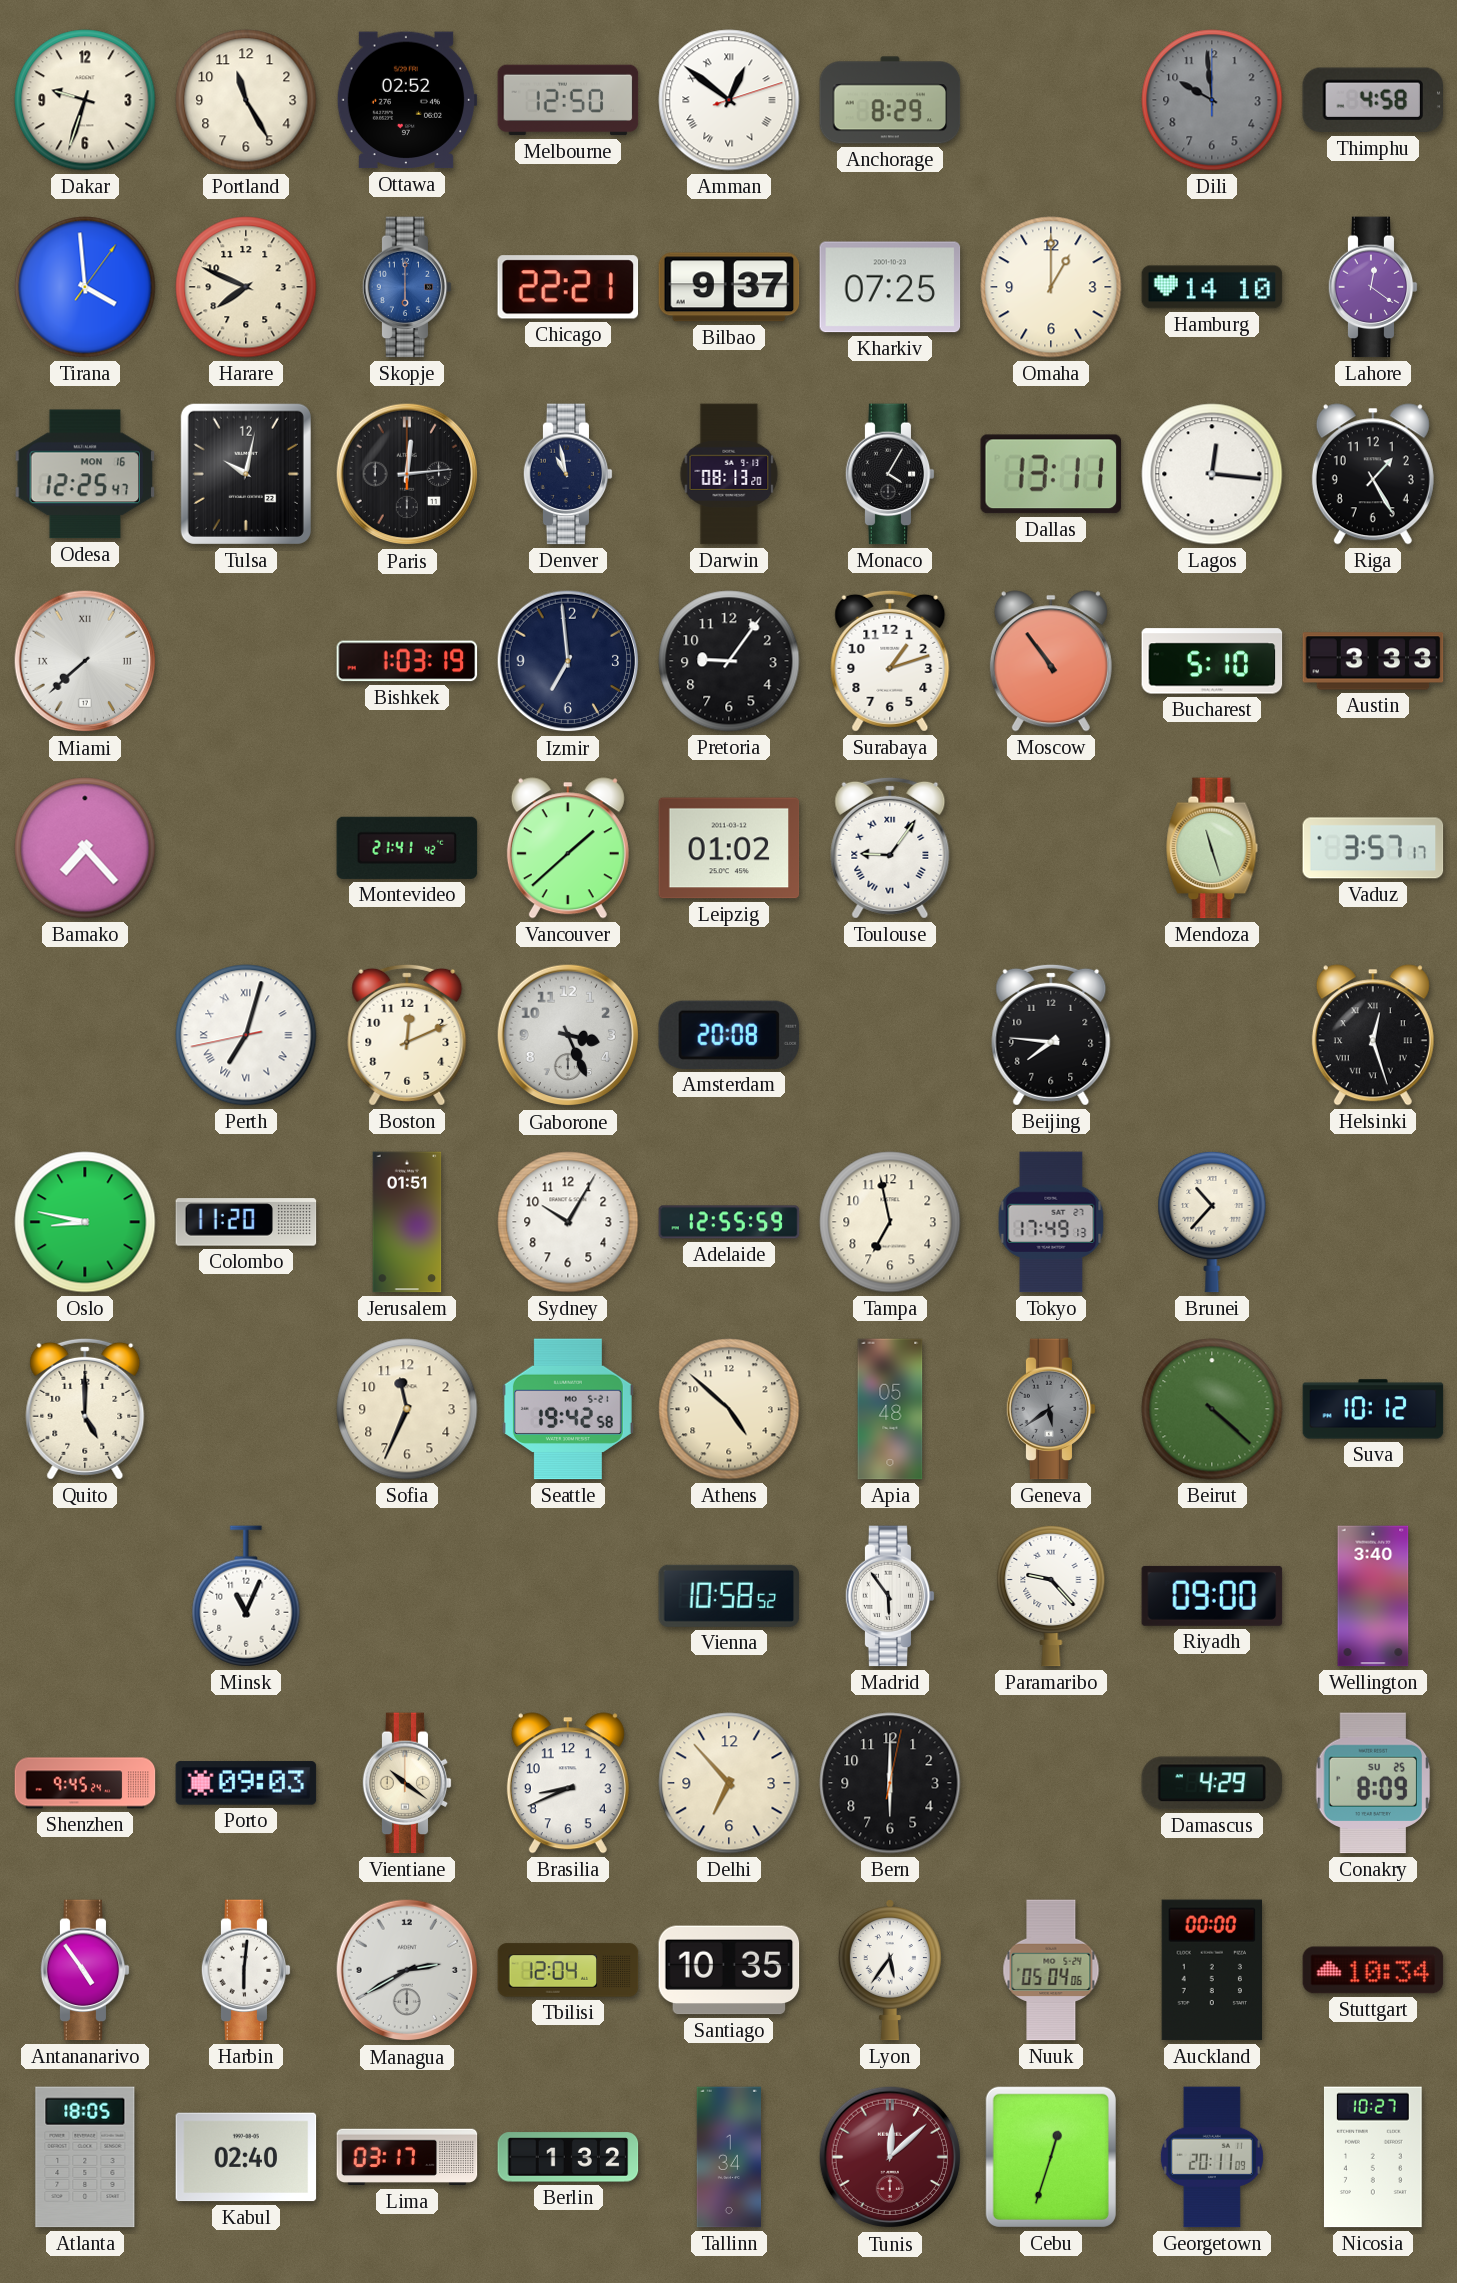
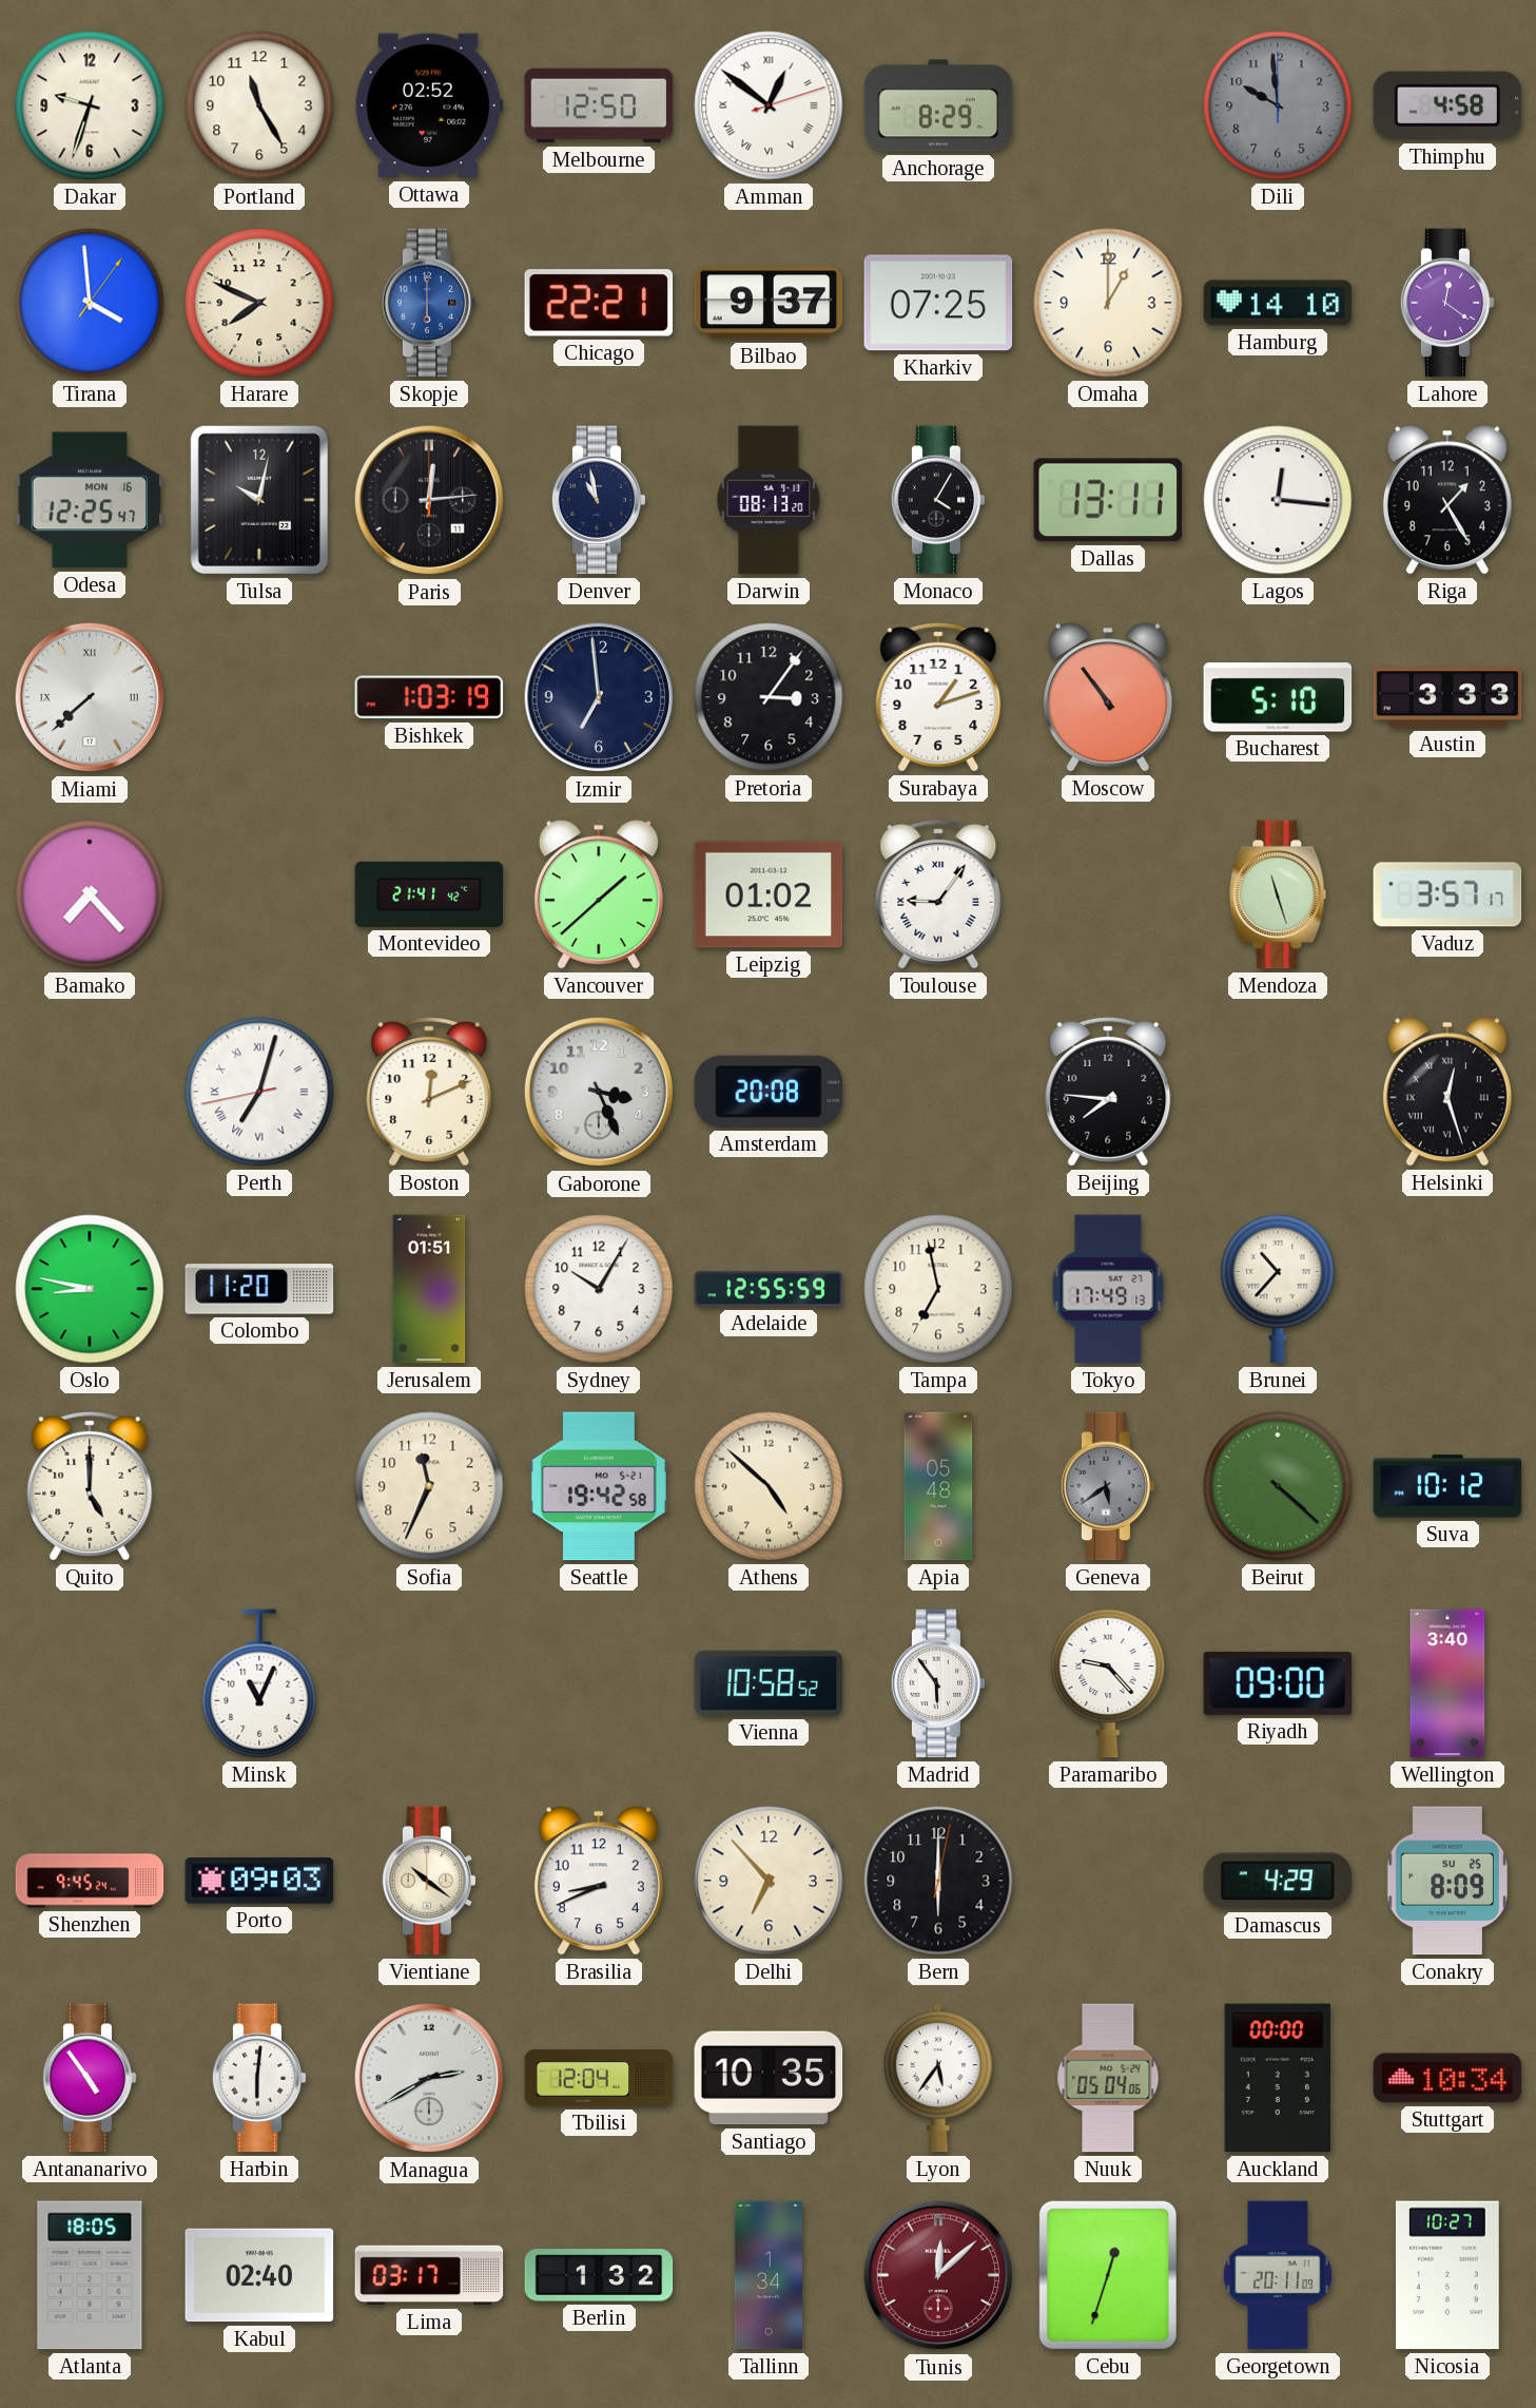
Pretoria: 9:06 -> 3:06 (769, 697)
